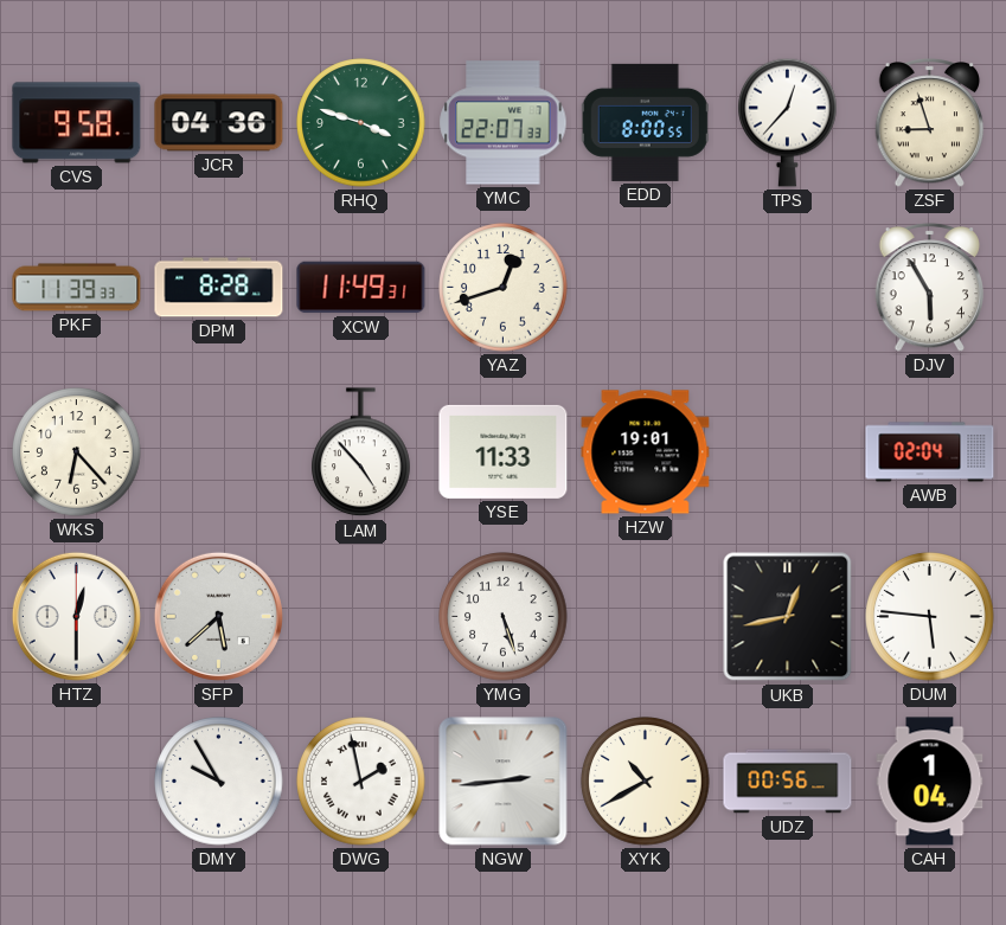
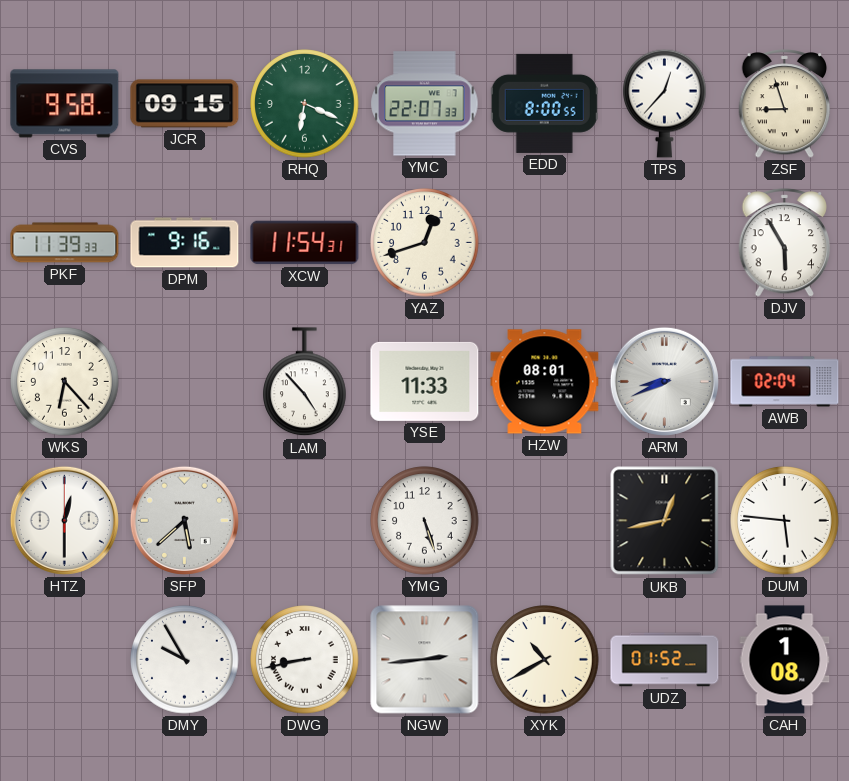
JCR: 04:36 -> 09:15 (185, 104)
RHQ: 3:48 -> 6:19 (305, 104)
DPM: 8:28 -> 9:16 (185, 243)
XCW: 11:49 -> 11:54 (305, 243)
HZW: 19:01 -> 08:01 (545, 382)
ARM: none -> 8:41 (664, 381)
DWG: 1:58 -> 8:43 (305, 660)
UDZ: 00:56 -> 01:52 (665, 660)
CAH: 1:04 -> 1:08 (785, 660)
